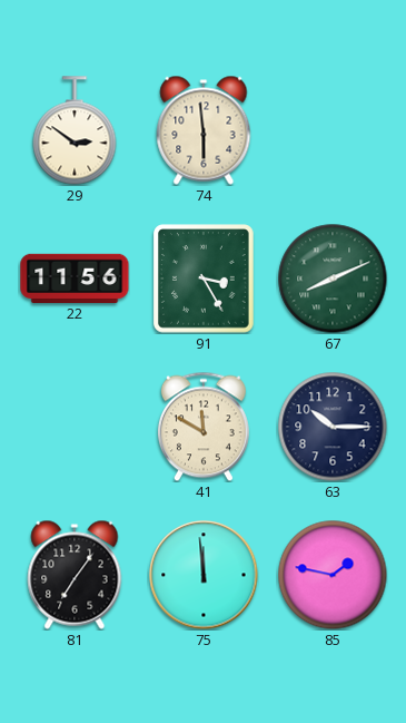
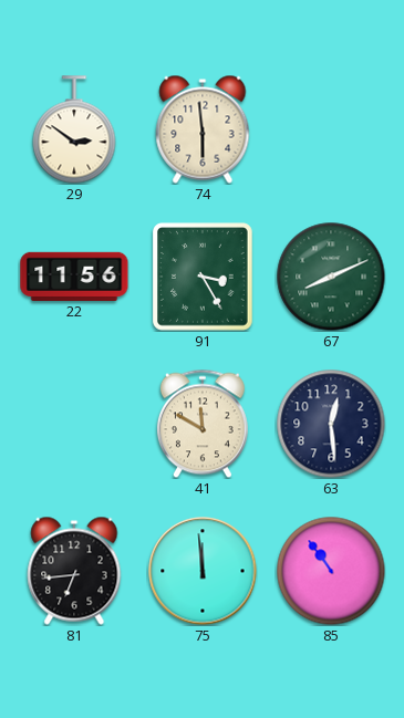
63: 10:15 -> 12:29 (331, 424)
81: 7:06 -> 6:44 (74, 571)
85: 1:47 -> 10:54 (331, 571)
